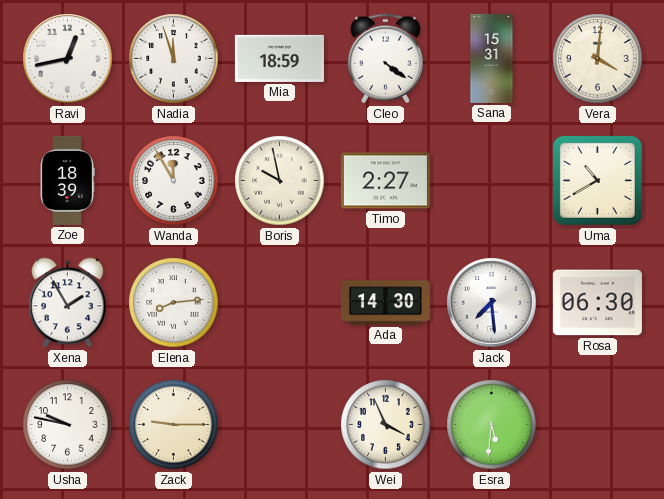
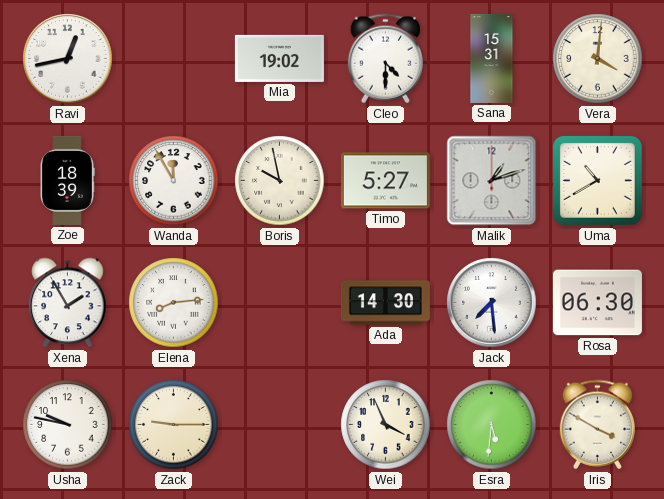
Nadia: 11:57 -> none (174, 59)
Mia: 18:59 -> 19:02 (279, 58)
Cleo: 4:21 -> 4:30 (385, 59)
Timo: 2:27 -> 5:27 (385, 181)
Malik: none -> 1:12 (492, 181)
Iris: none -> 3:50 (597, 425)
